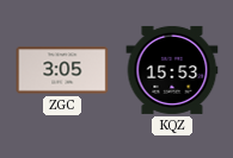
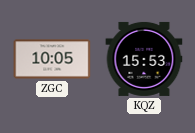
ZGC: 3:05 -> 10:05 (52, 59)
